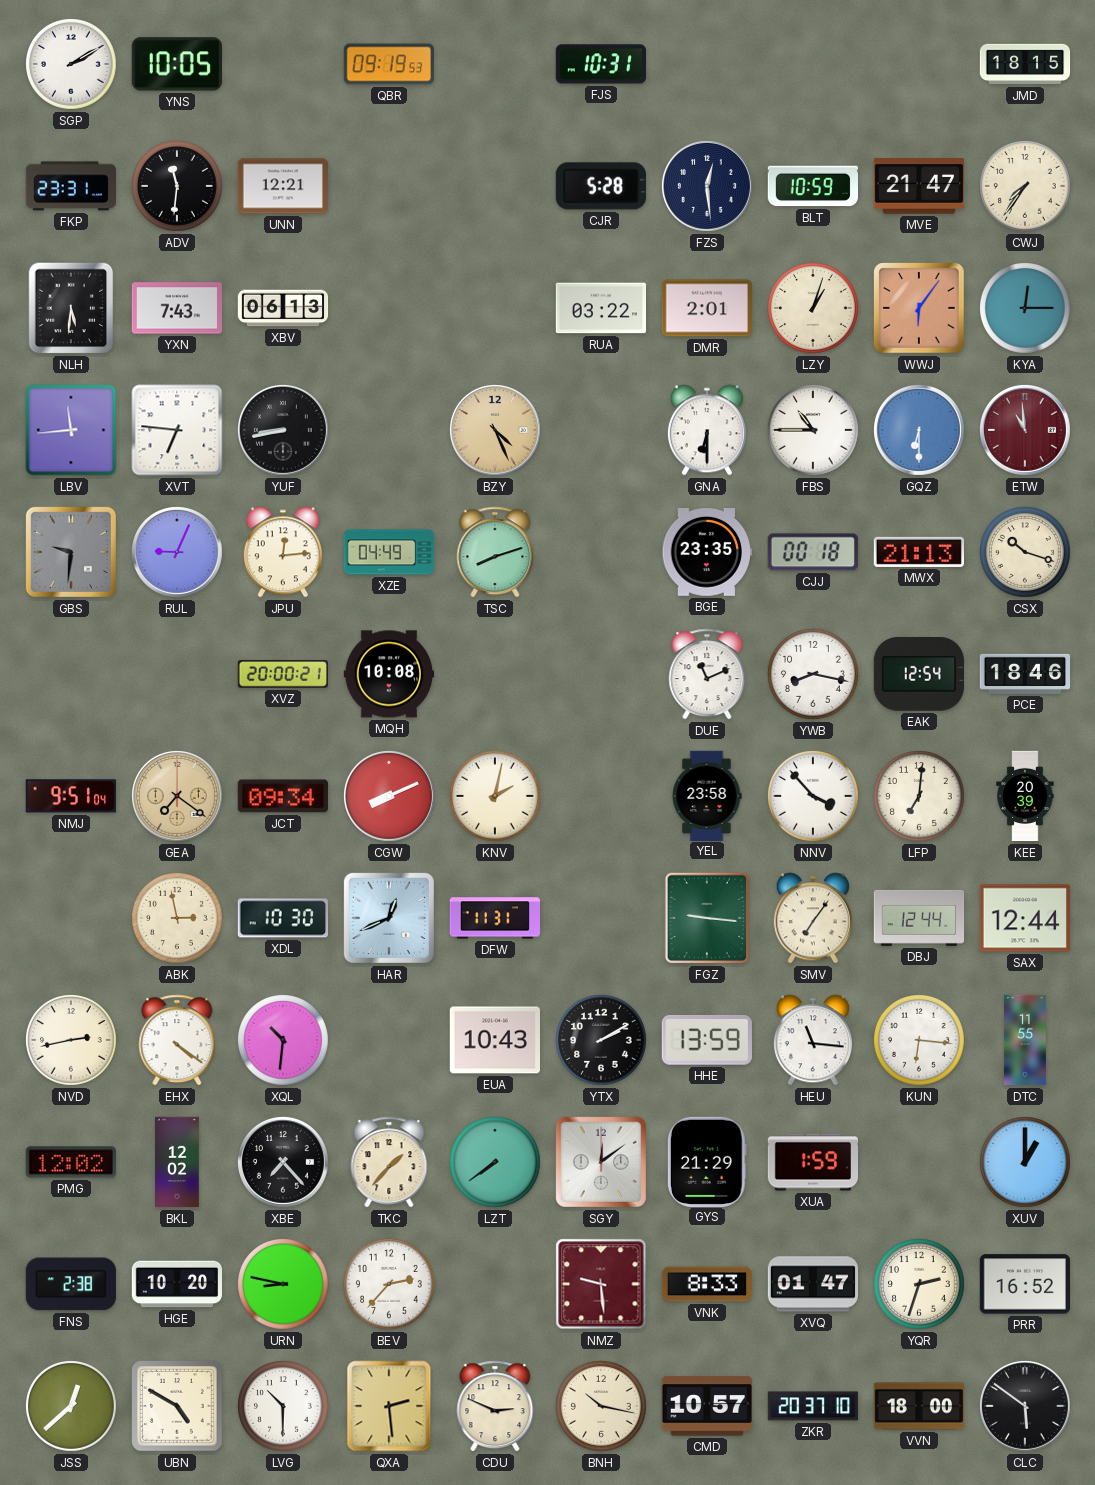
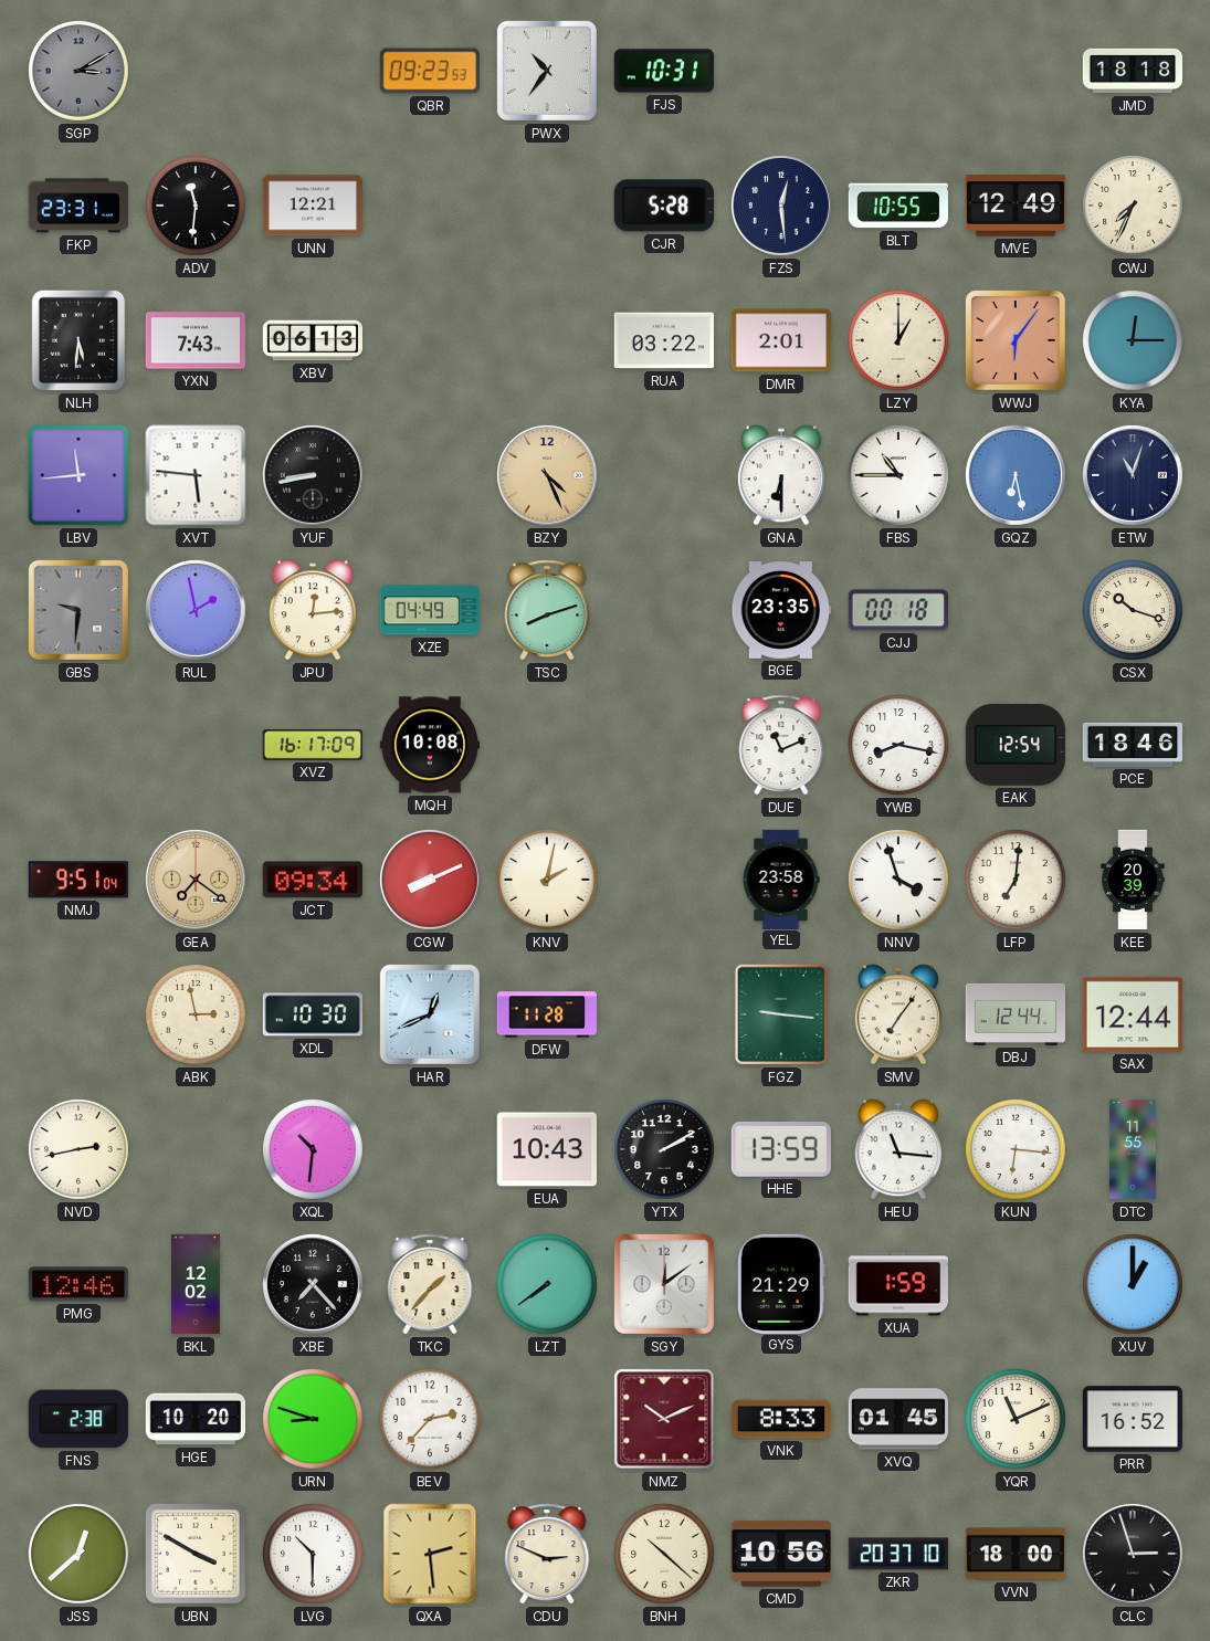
SGP: 2:10 -> 3:10 (80, 72)
SGP dial: white -> grey (80, 72)
YNS: 10:05 -> none (177, 64)
QBR: 09:19 -> 09:23 (429, 71)
PWX: none -> 10:36 (547, 71)
JMD: 18:15 -> 18:18 (1133, 71)
BLT: 10:59 -> 10:55 (897, 206)
MVE: 21:47 -> 12:49 (1014, 206)
CWJ: 7:36 -> 7:34 (1134, 207)
LZY: 1:03 -> 1:00 (899, 341)
XVT: 6:46 -> 5:46 (196, 475)
GQZ: 6:30 -> 6:28 (1016, 475)
ETW: 10:59 -> 11:03 (1133, 475)
ETW dial: burgundy -> navy (1133, 475)
RUL: 9:04 -> 1:58 (196, 610)
MWX: 21:13 -> none (918, 552)
XVZ: 20:00 -> 16:17 (312, 745)
NNV: 3:53 -> 3:57 (899, 881)
DFW: 11:31 -> 11:28 (546, 1014)
EHX: 4:21 -> none (177, 1040)
PMG: 12:02 -> 12:46 (78, 1284)
URN: 8:47 -> 8:48 (314, 1420)
NMZ: 9:29 -> 10:11 (664, 1419)
XVQ: 01:47 -> 01:45 (897, 1419)
YQR: 2:33 -> 11:11 (1017, 1420)
UBN: 4:50 -> 3:50 (197, 1555)
BNH: 10:17 -> 10:22 (665, 1555)
CMD: 10:57 -> 10:56 (780, 1554)
CLC: 5:51 -> 2:57 (1133, 1554)
